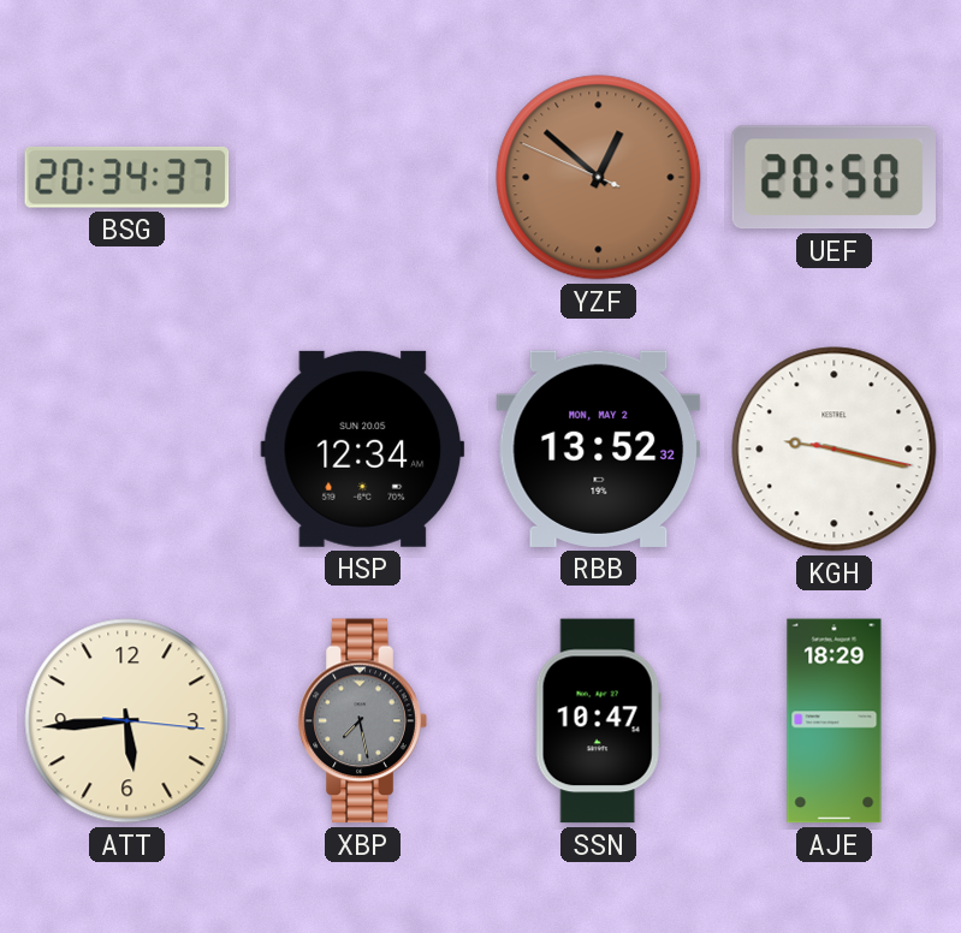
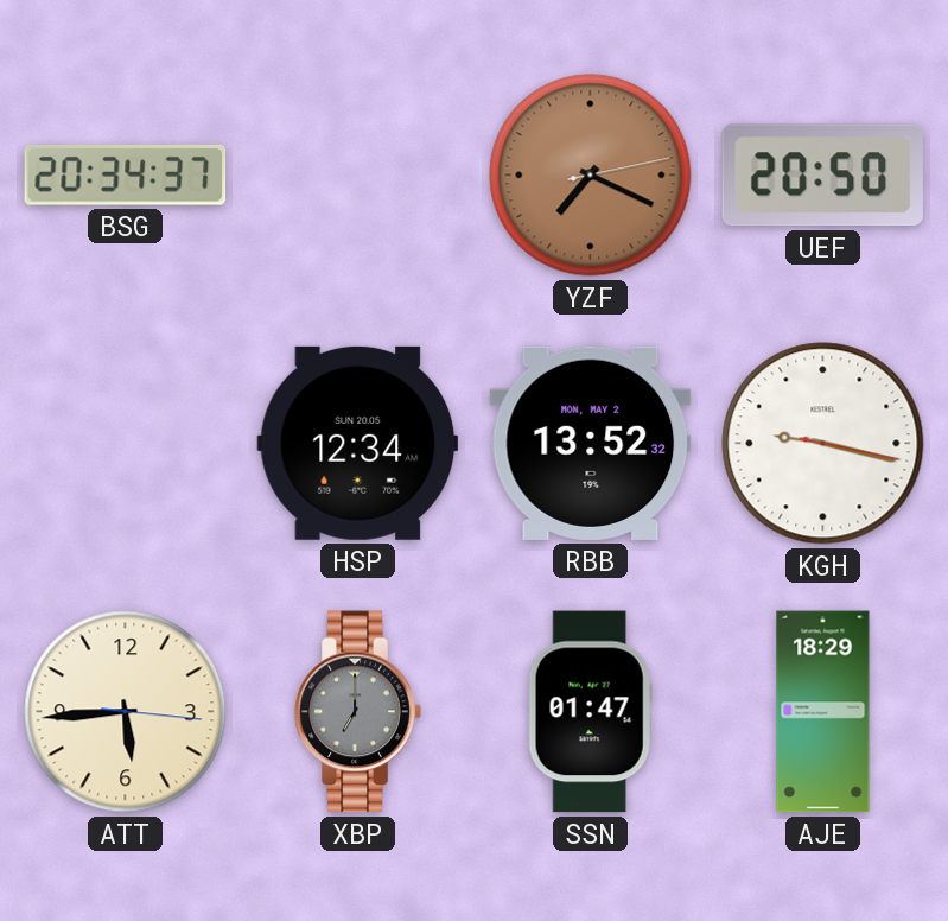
YZF: 12:51 -> 7:19 (591, 176)
XBP: 7:28 -> 7:00 (357, 712)
SSN: 10:47 -> 01:47 (590, 712)
